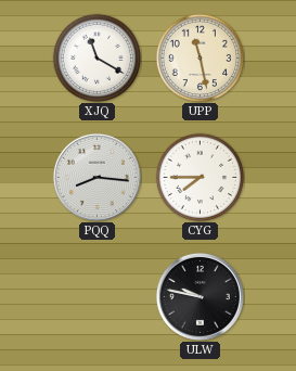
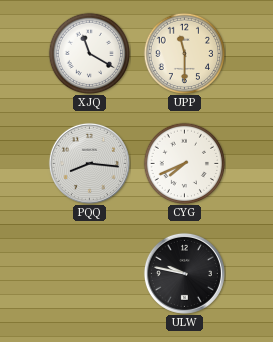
UPP: 11:28 -> 11:30 (184, 53)
CYG: 7:45 -> 7:41 (184, 163)
